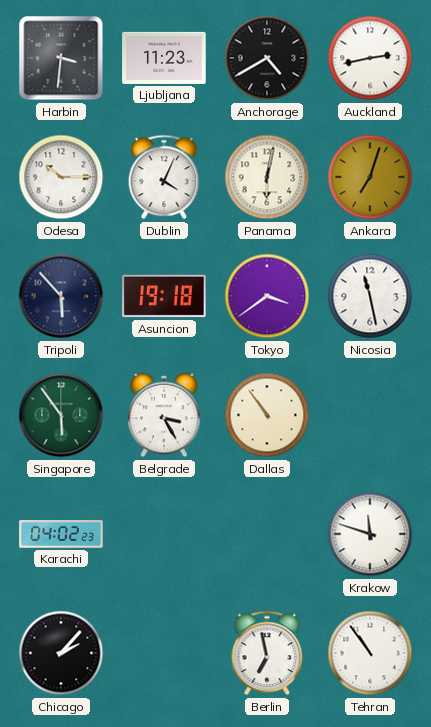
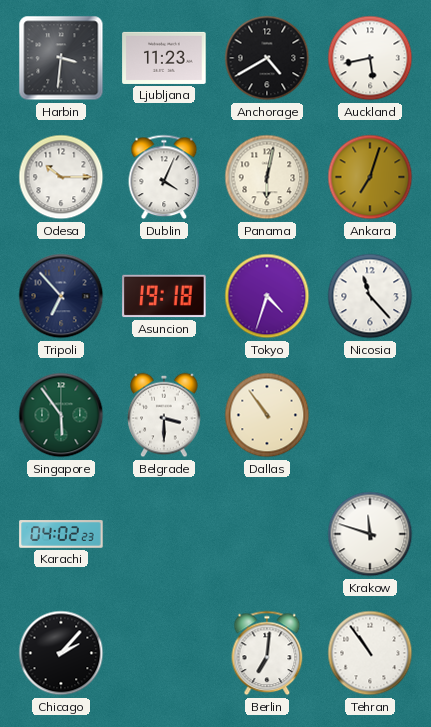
Auckland: 2:43 -> 5:43 (370, 58)
Tripoli: 5:53 -> 6:53 (61, 296)
Tokyo: 3:39 -> 4:33 (267, 296)
Nicosia: 11:28 -> 11:23 (370, 296)
Belgrade: 3:25 -> 3:30 (164, 415)
Berlin: 6:58 -> 7:01 (267, 653)
